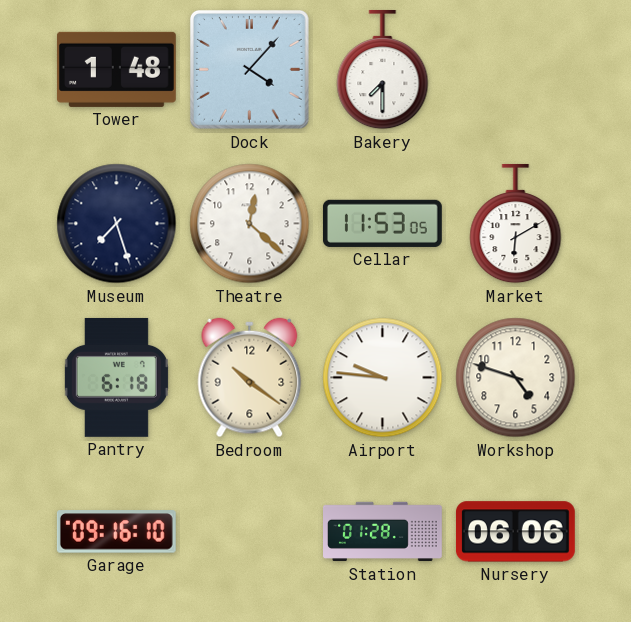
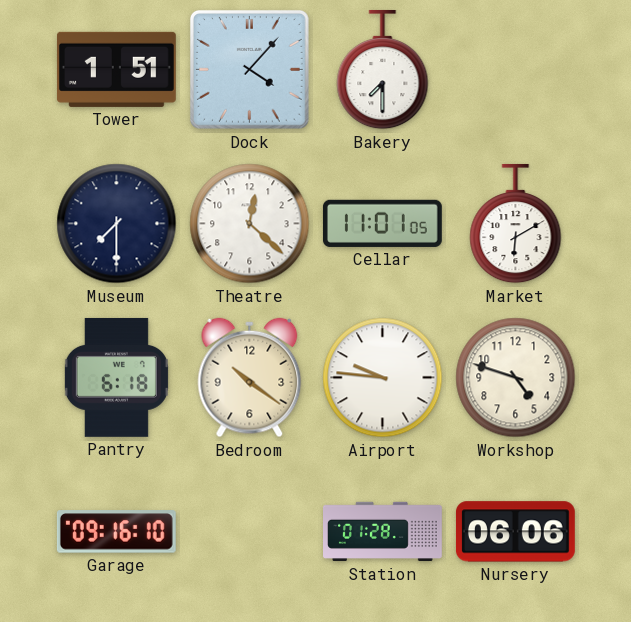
Tower: 1:48 -> 1:51 (116, 69)
Museum: 7:27 -> 7:30 (117, 224)
Cellar: 11:53 -> 11:01 (382, 223)
